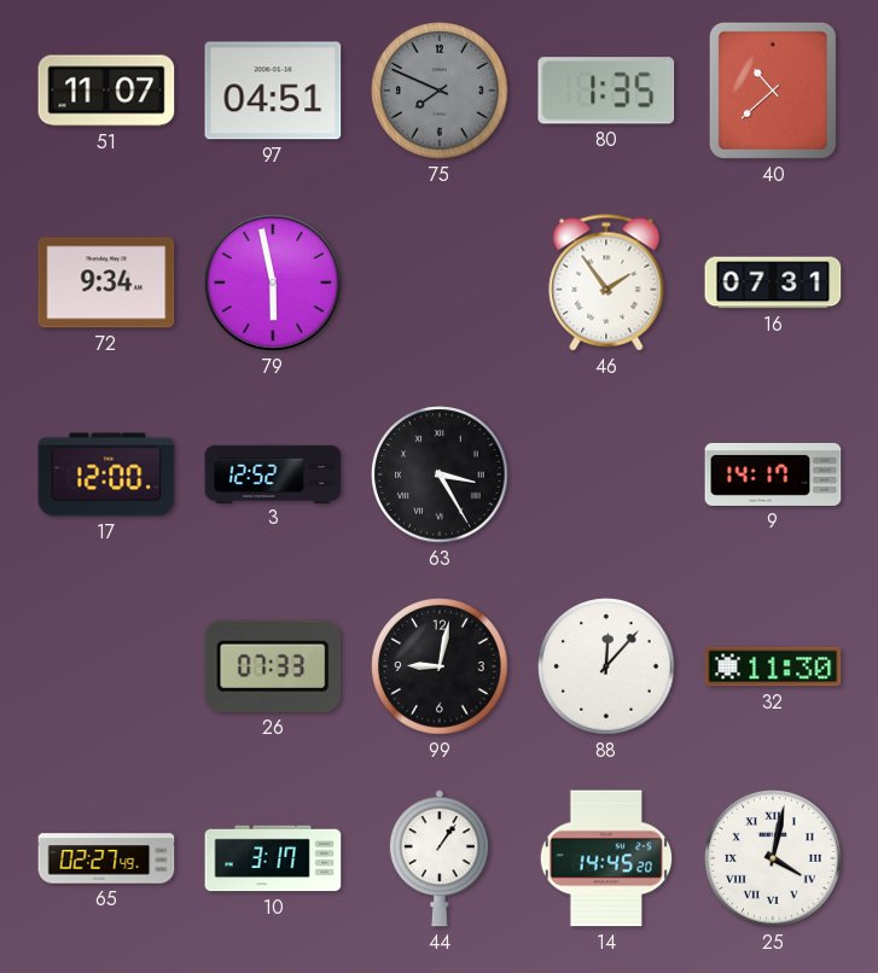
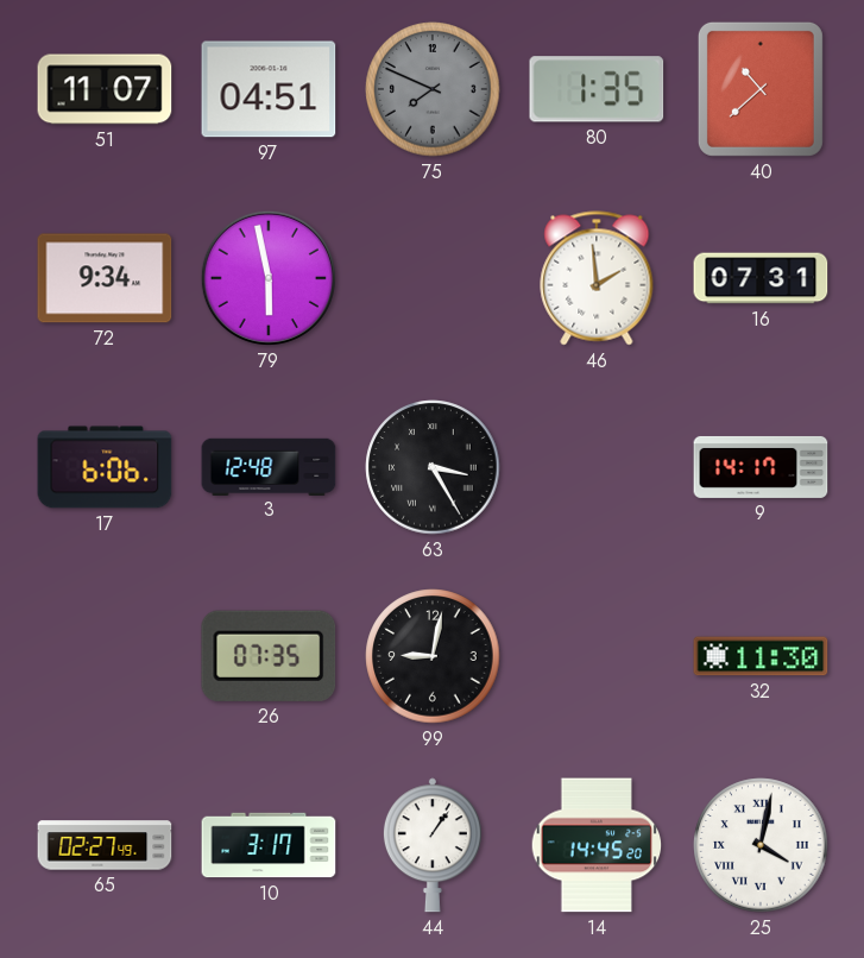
46: 1:54 -> 1:59 (597, 278)
17: 12:00 -> 6:06 (105, 467)
3: 12:52 -> 12:48 (269, 466)
26: 07:33 -> 07:35 (269, 656)
88: 12:07 -> none (606, 666)
